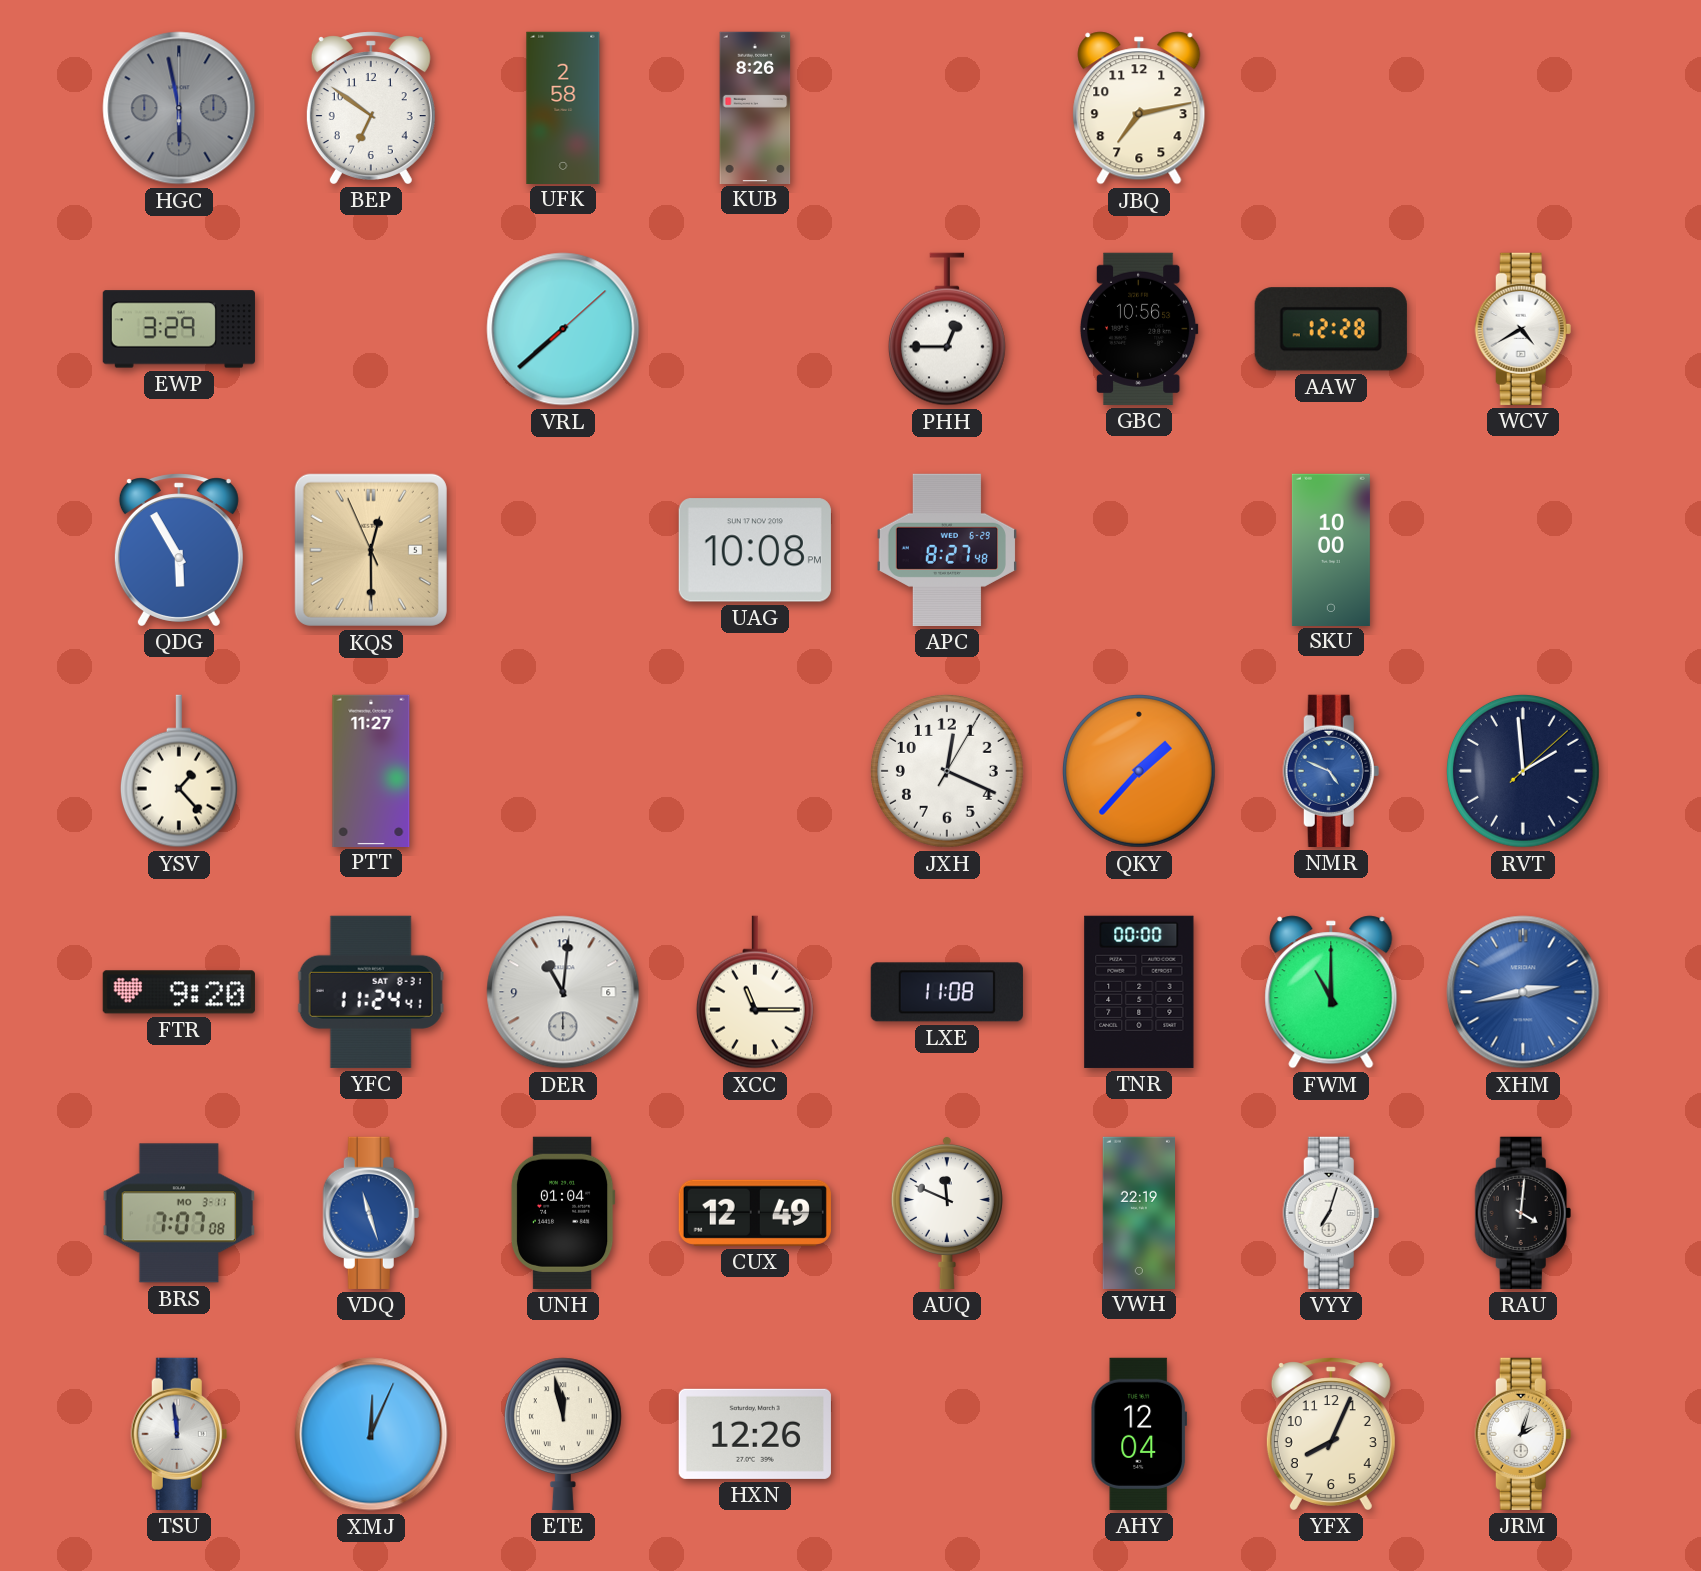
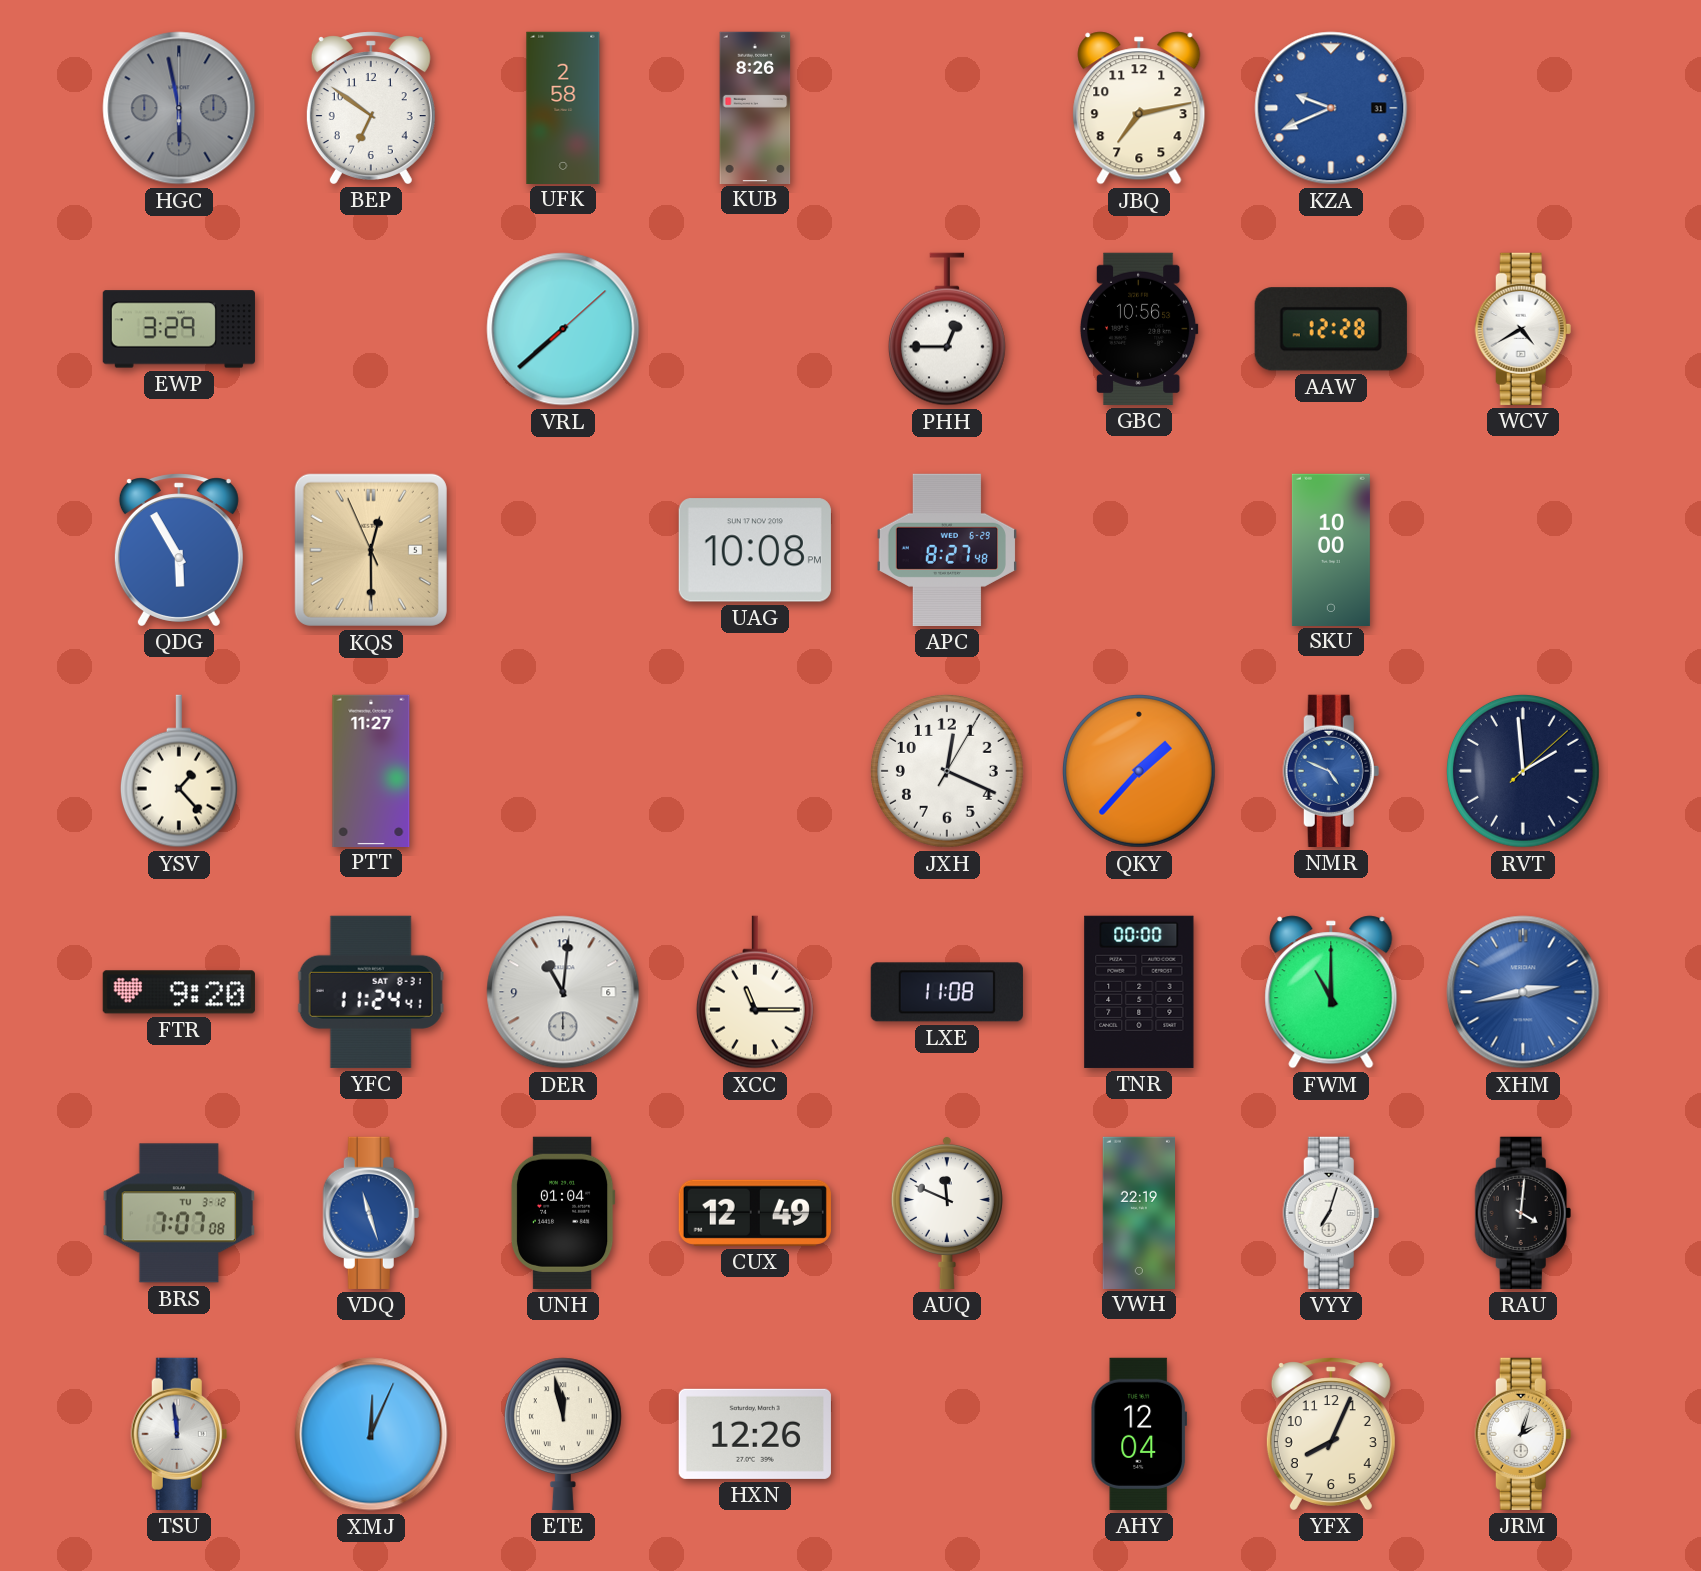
KZA: none -> 9:41 (1331, 108)
BRS date: MO 3-11 -> TU 3-12 (179, 1213)
